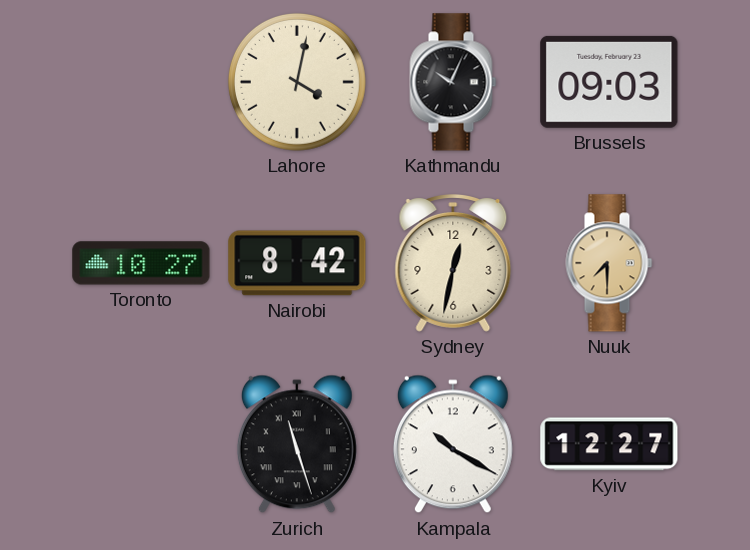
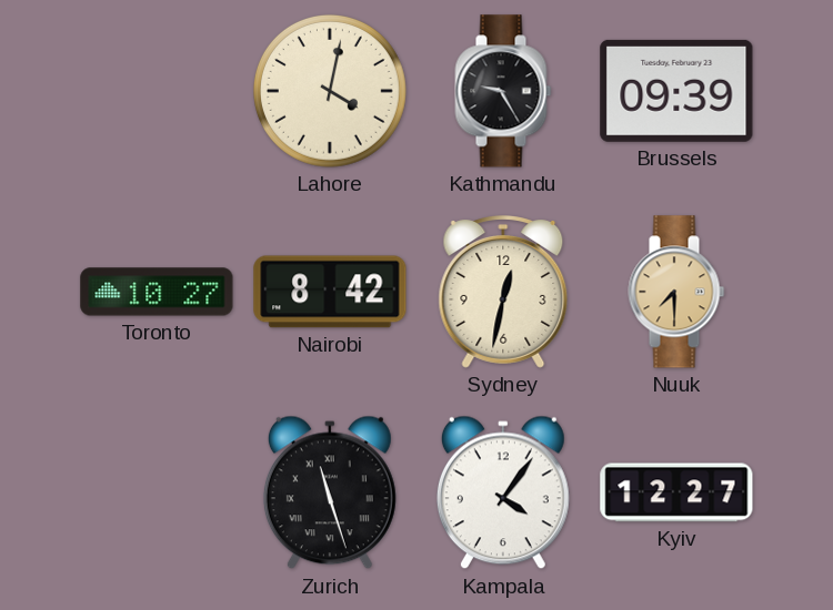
Kathmandu: 10:04 -> 9:25 (503, 91)
Brussels: 09:03 -> 09:39 (676, 91)
Kampala: 10:20 -> 4:06 (503, 492)
